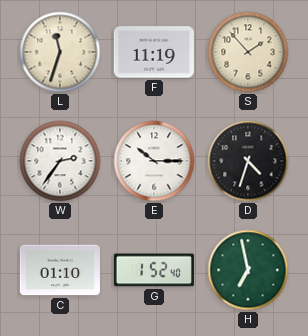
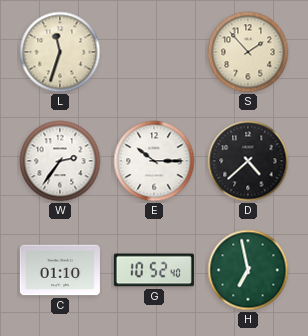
F: 11:19 -> none (154, 52)
D: 4:33 -> 4:38 (248, 161)
G: 1:52 -> 10:52 (154, 270)
